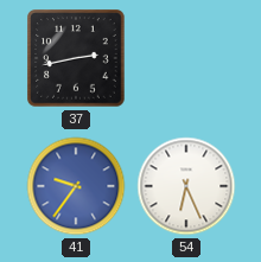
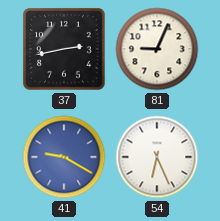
81: none -> 9:04 (157, 49)
41: 9:36 -> 9:20 (64, 157)
